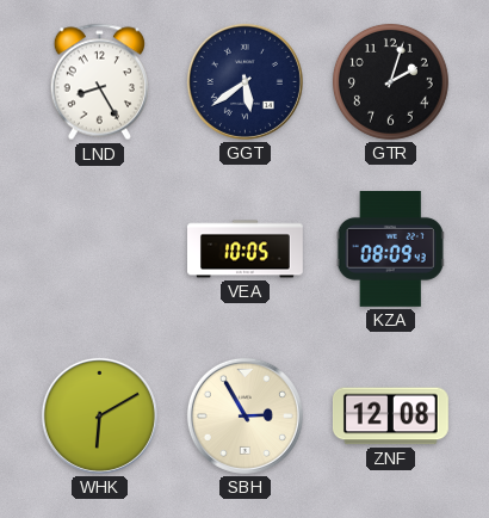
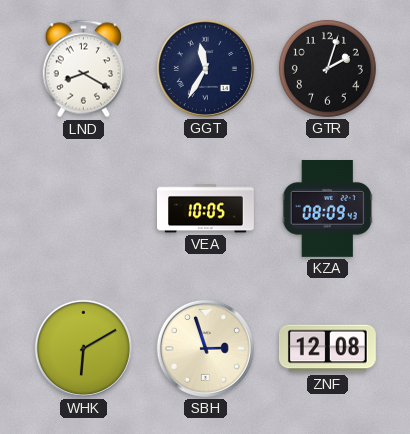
LND: 8:25 -> 8:20 (83, 69)
GGT: 5:39 -> 11:35 (205, 68)
SBH: 2:55 -> 2:57 (205, 348)
